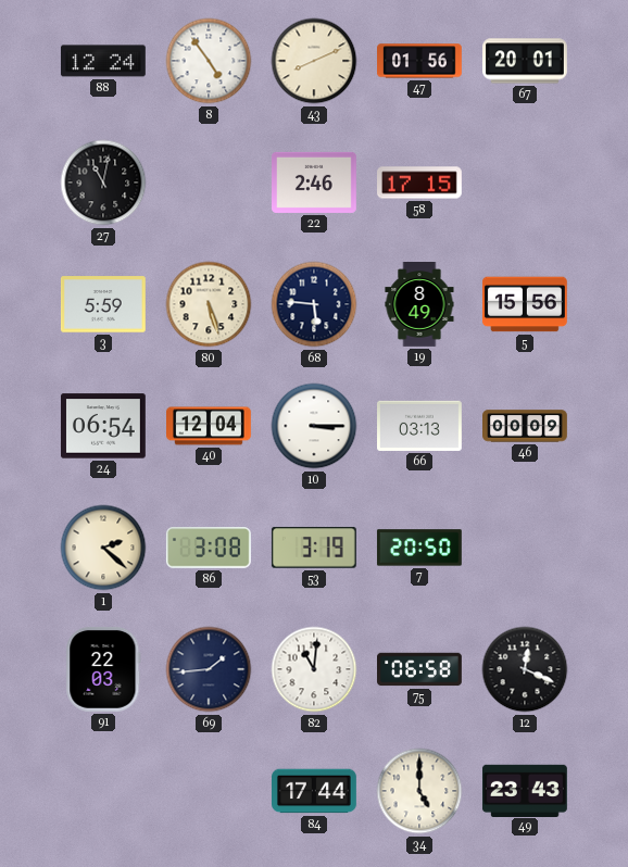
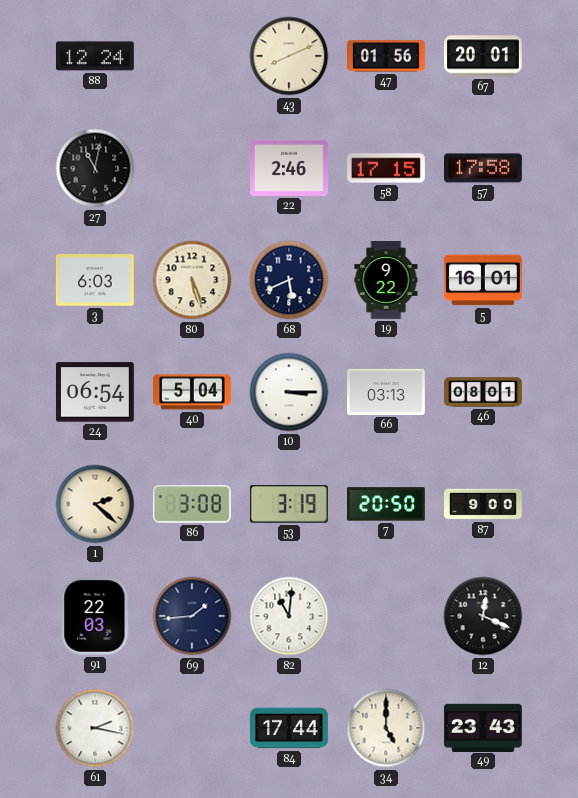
8: 4:54 -> none (209, 61)
57: none -> 17:58 (484, 168)
3: 5:59 -> 6:03 (95, 280)
68: 5:46 -> 5:41 (289, 280)
19: 8:49 -> 9:22 (386, 281)
5: 15:56 -> 16:01 (483, 280)
40: 12:04 -> 5:04 (193, 392)
46: 00:09 -> 08:01 (484, 392)
87: none -> 9:00 (484, 504)
75: 06:58 -> none (420, 669)
61: none -> 2:17 (95, 728)
